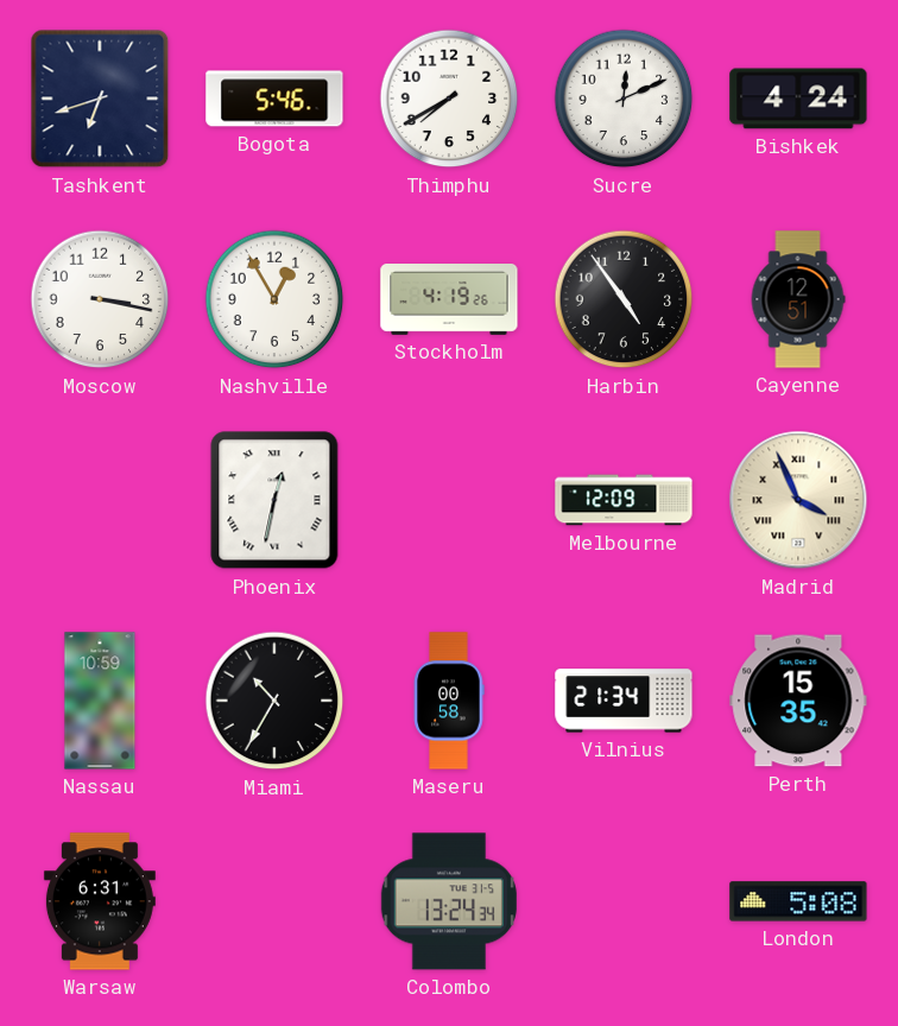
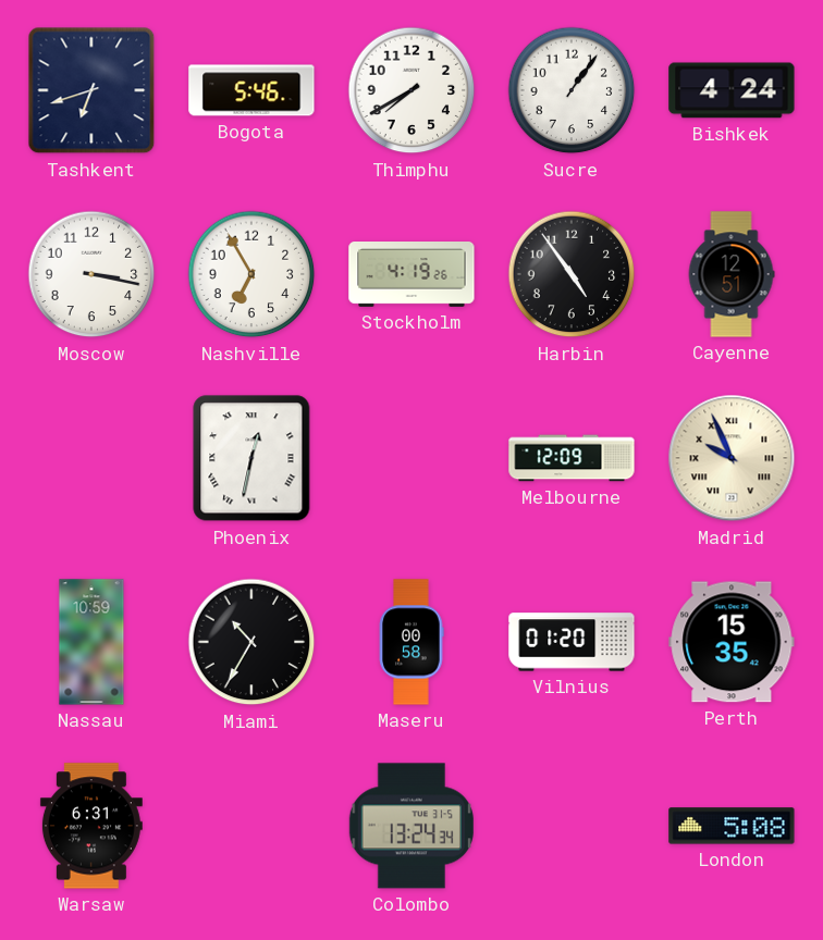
Sucre: 12:11 -> 1:06 (572, 90)
Nashville: 12:55 -> 6:55 (251, 274)
Madrid: 3:56 -> 9:56 (732, 458)
Vilnius: 21:34 -> 01:20 (572, 642)
